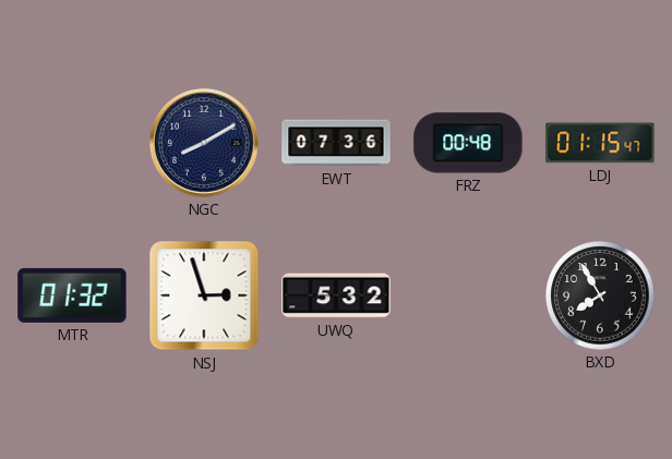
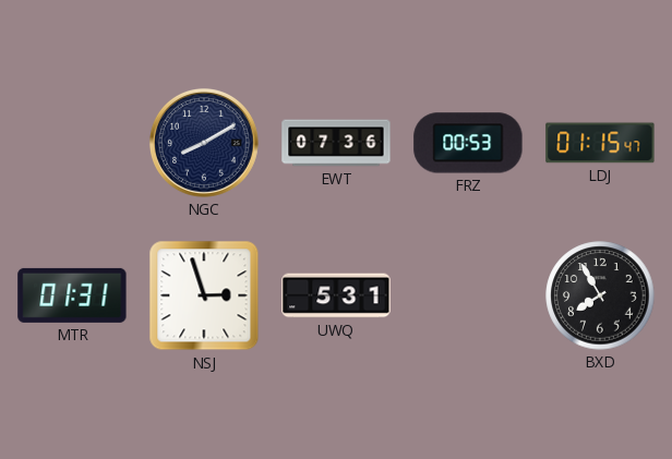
FRZ: 00:48 -> 00:53 (468, 143)
MTR: 01:32 -> 01:31 (72, 295)
UWQ: 5:32 -> 5:31 (336, 295)
